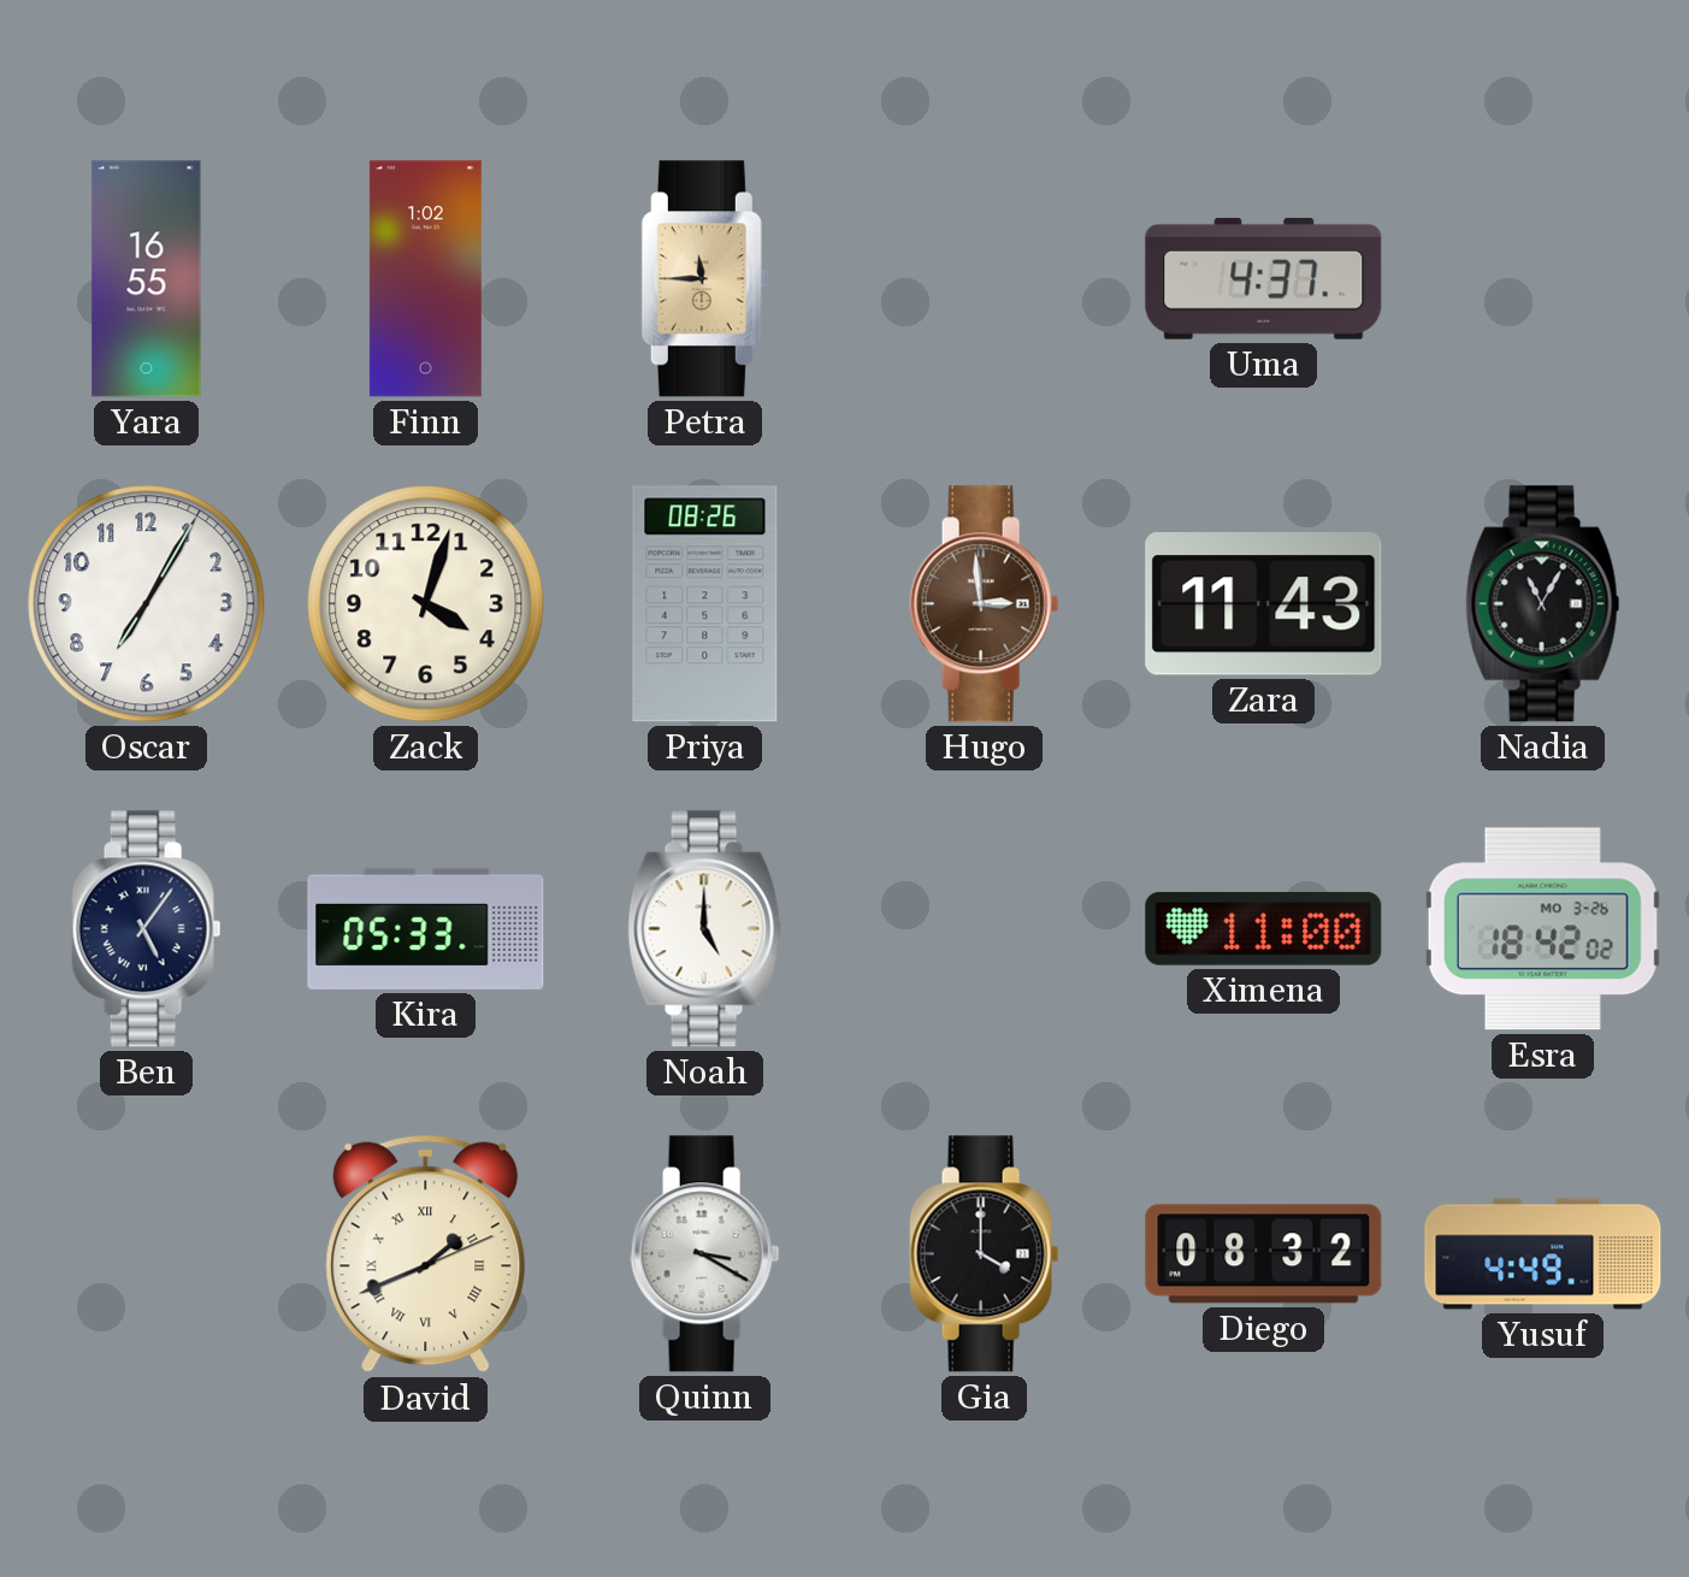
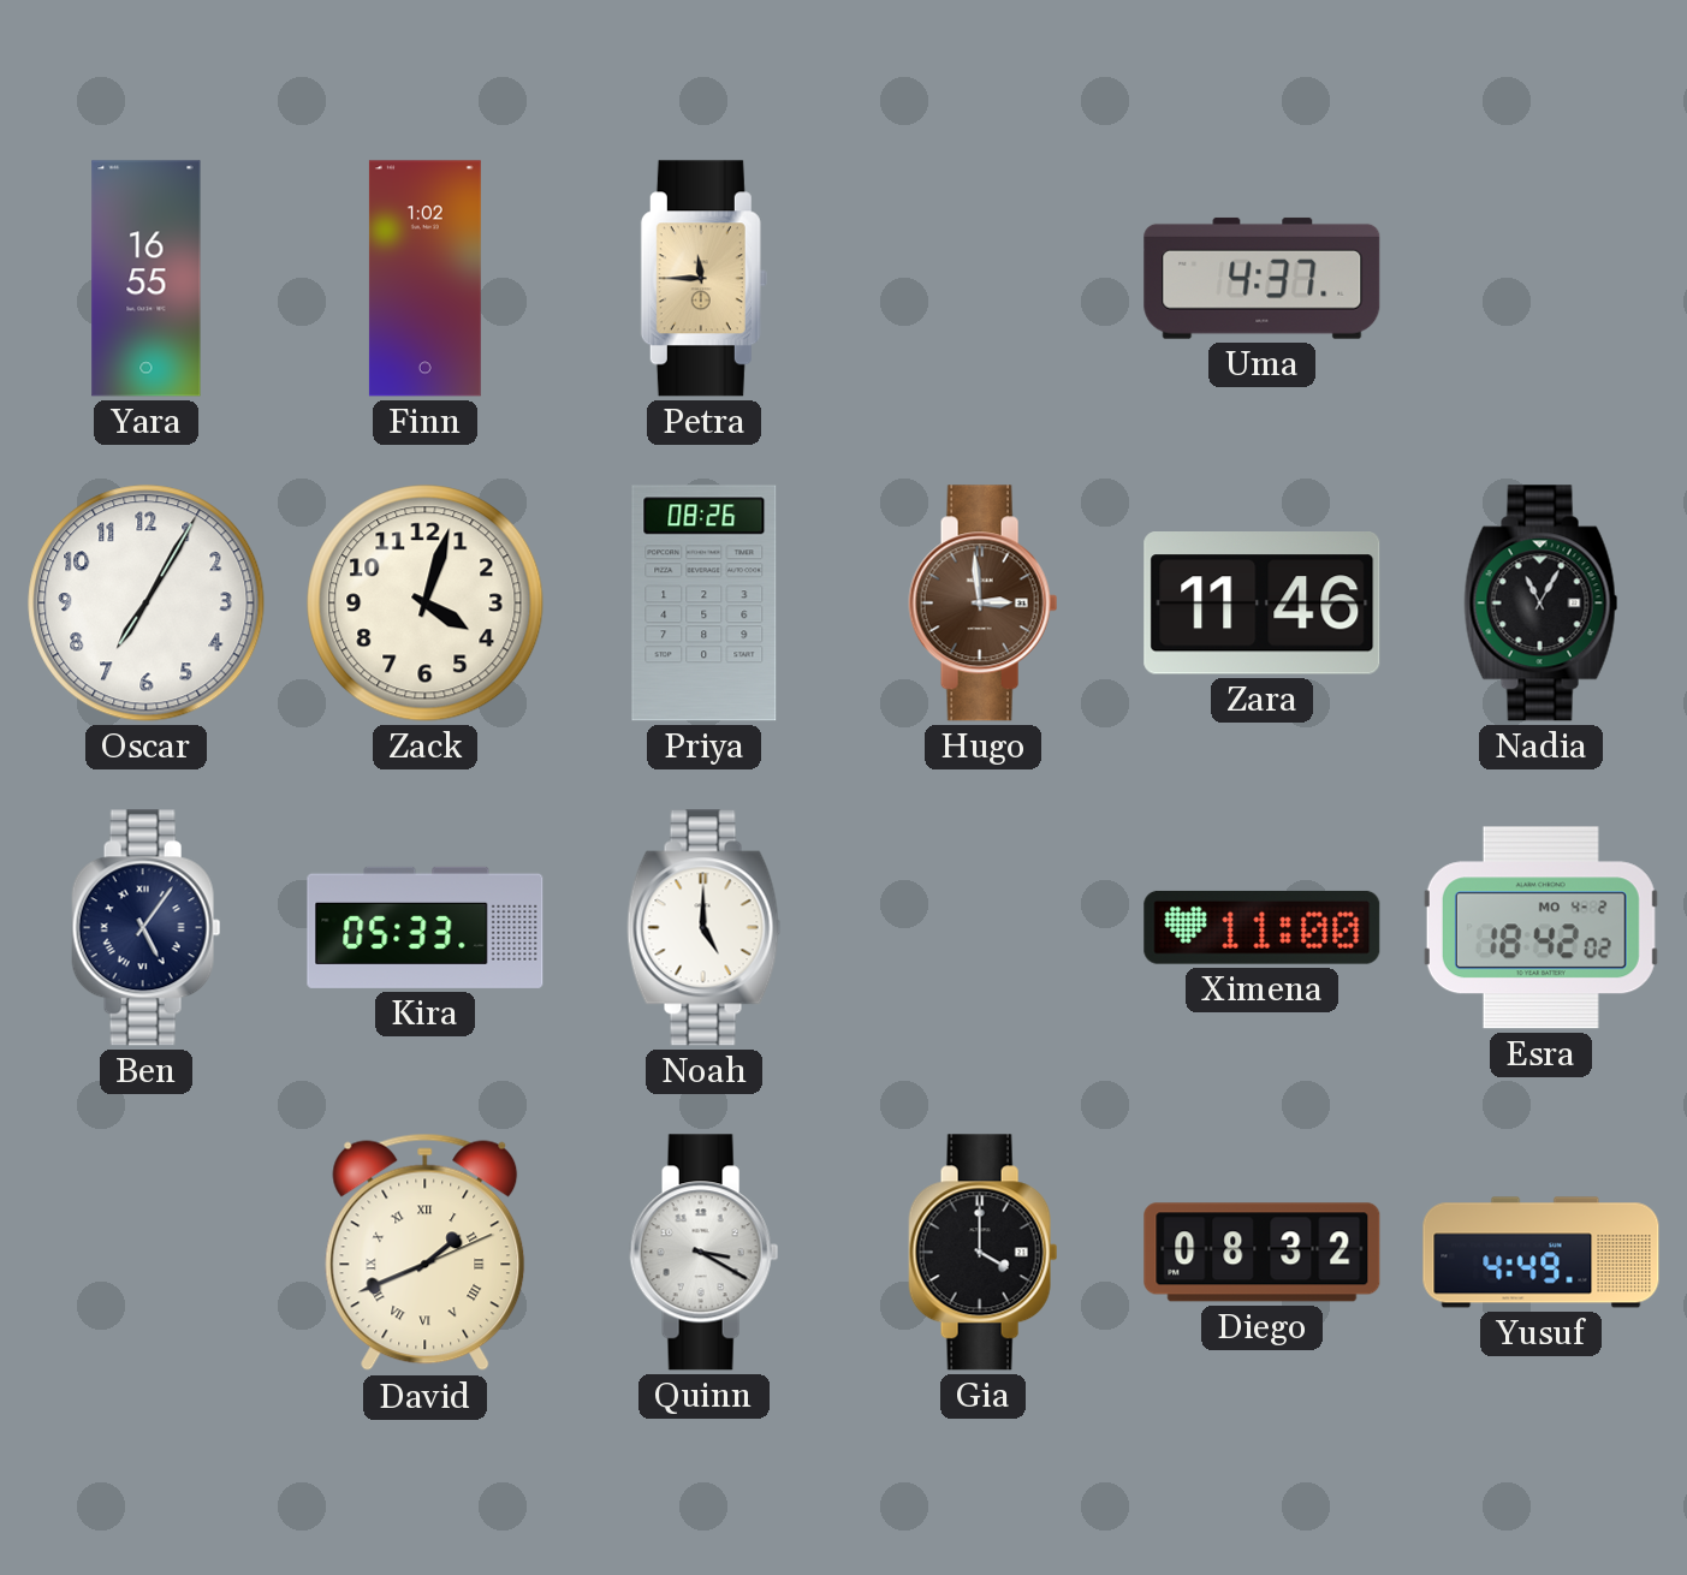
Zara: 11:43 -> 11:46 (1263, 604)
Esra date: MO 3-26 -> MO 4-2 (1540, 928)
